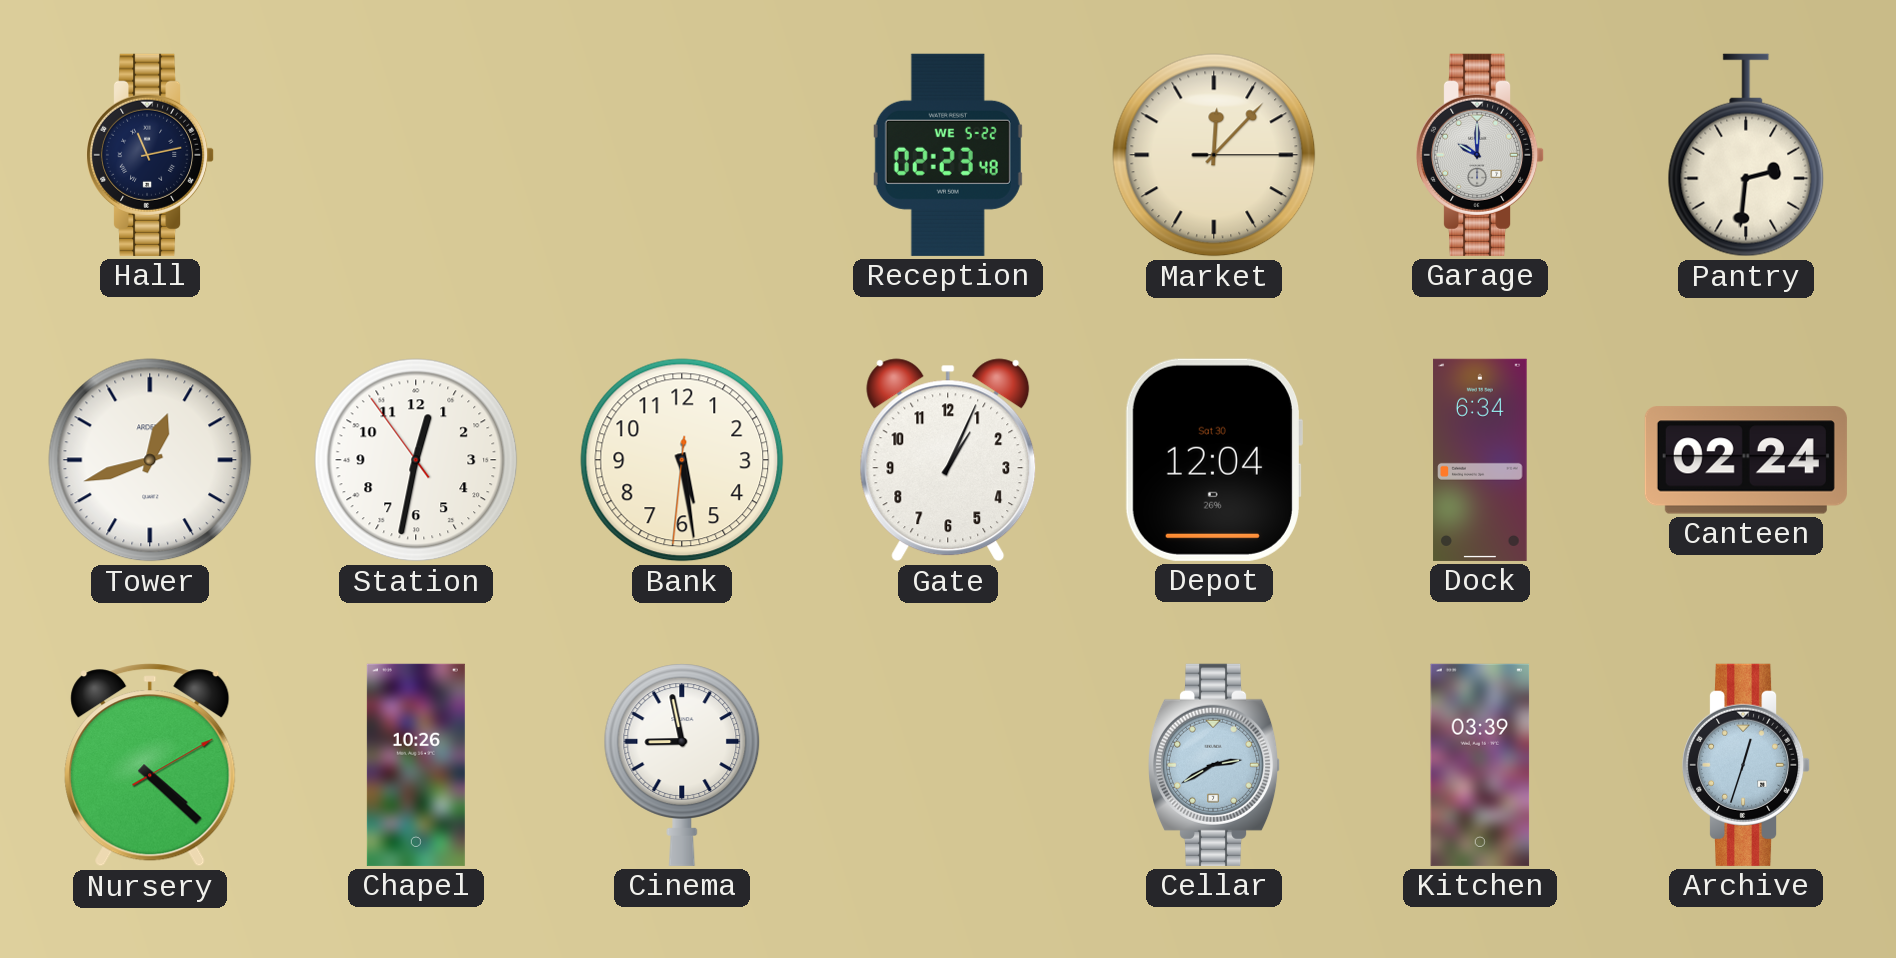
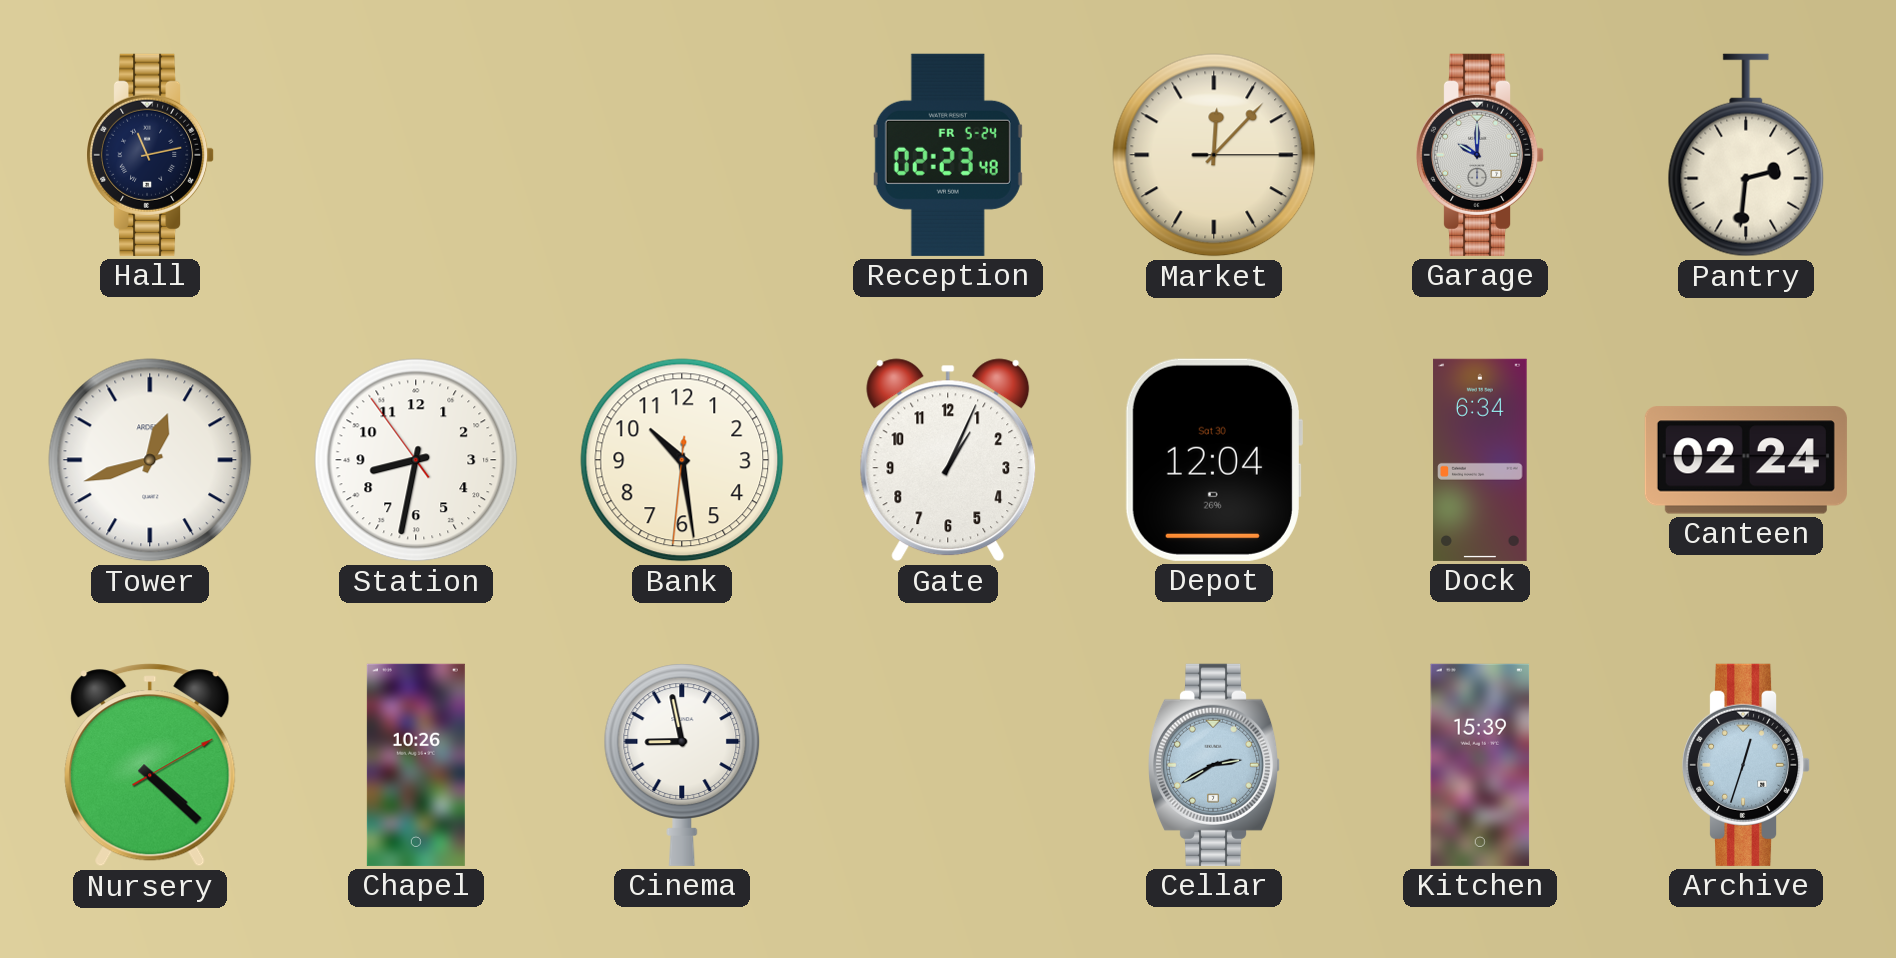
Reception date: WE 5-22 -> FR 5-24 (948, 155)
Station: 12:31 -> 8:31 (416, 460)
Bank: 5:28 -> 10:28 (682, 460)
Kitchen: 03:39 -> 15:39 (1480, 765)
